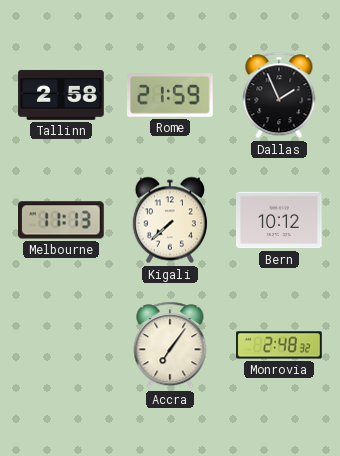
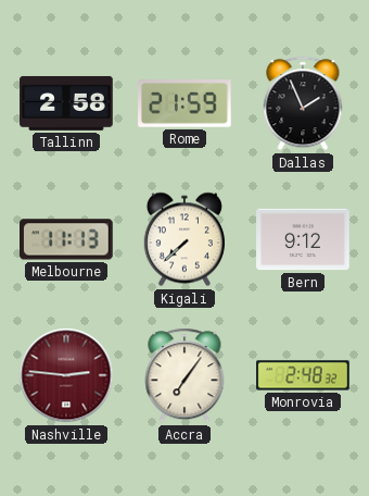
Bern: 10:12 -> 9:12 (303, 239)
Nashville: none -> 2:46 (66, 375)
